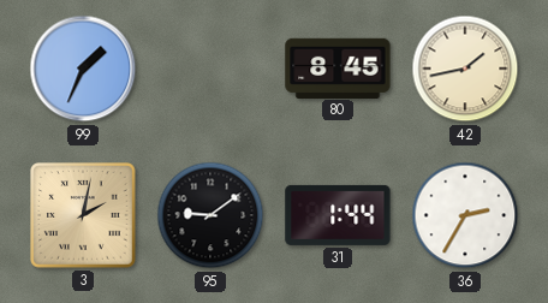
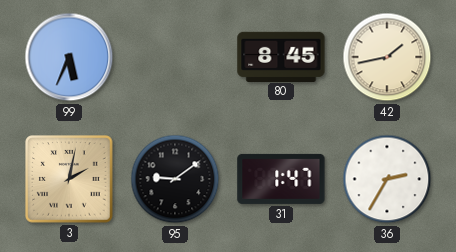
99: 1:34 -> 5:34 (69, 57)
31: 1:44 -> 1:47 (281, 179)
